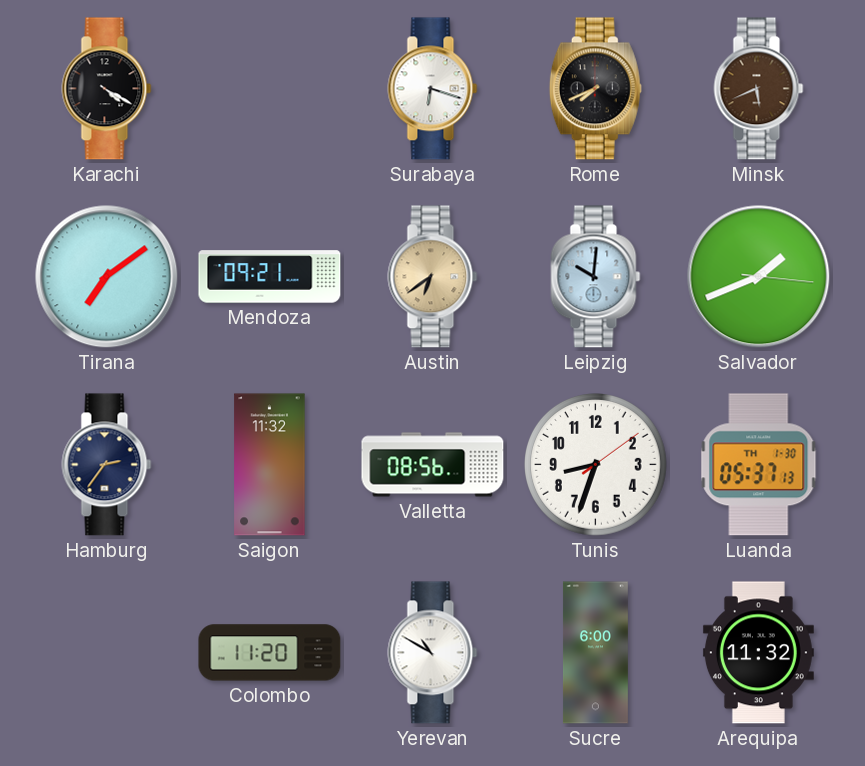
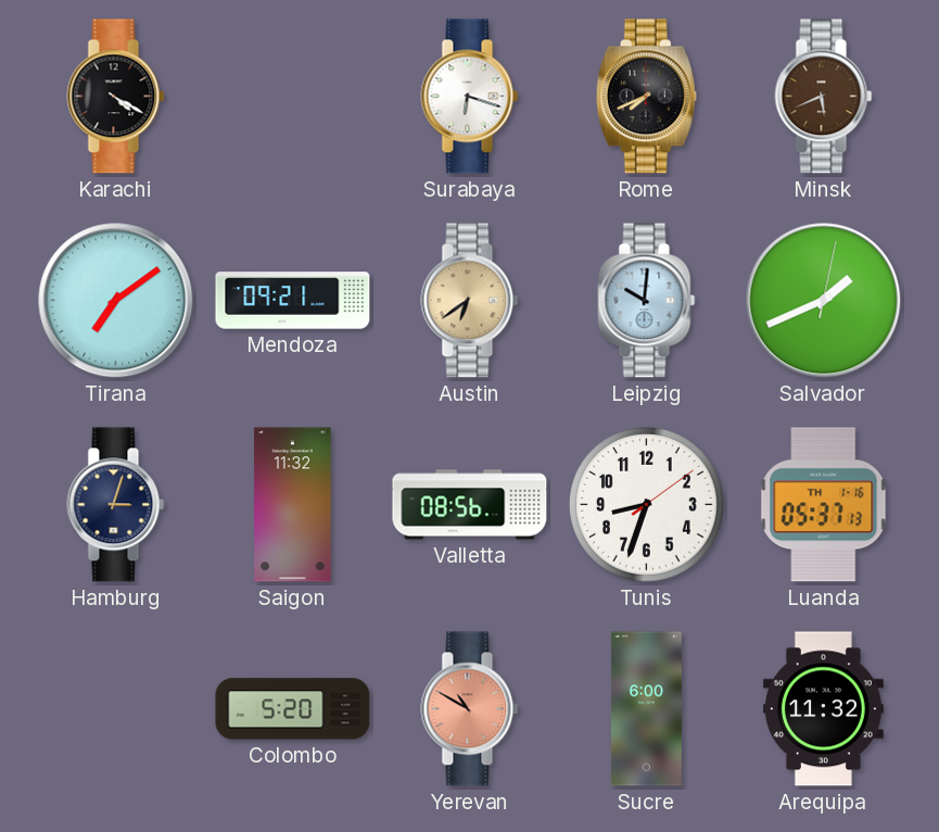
Salvador: 1:41:16 -> 1:41:02 (824, 301)
Hamburg: 2:36 -> 3:03 (116, 505)
Luanda date: TH 1-30 -> TH 1-16 (824, 505)
Colombo: 11:20 -> 5:20 (293, 709)
Yerevan dial: white -> salmon (470, 709)
